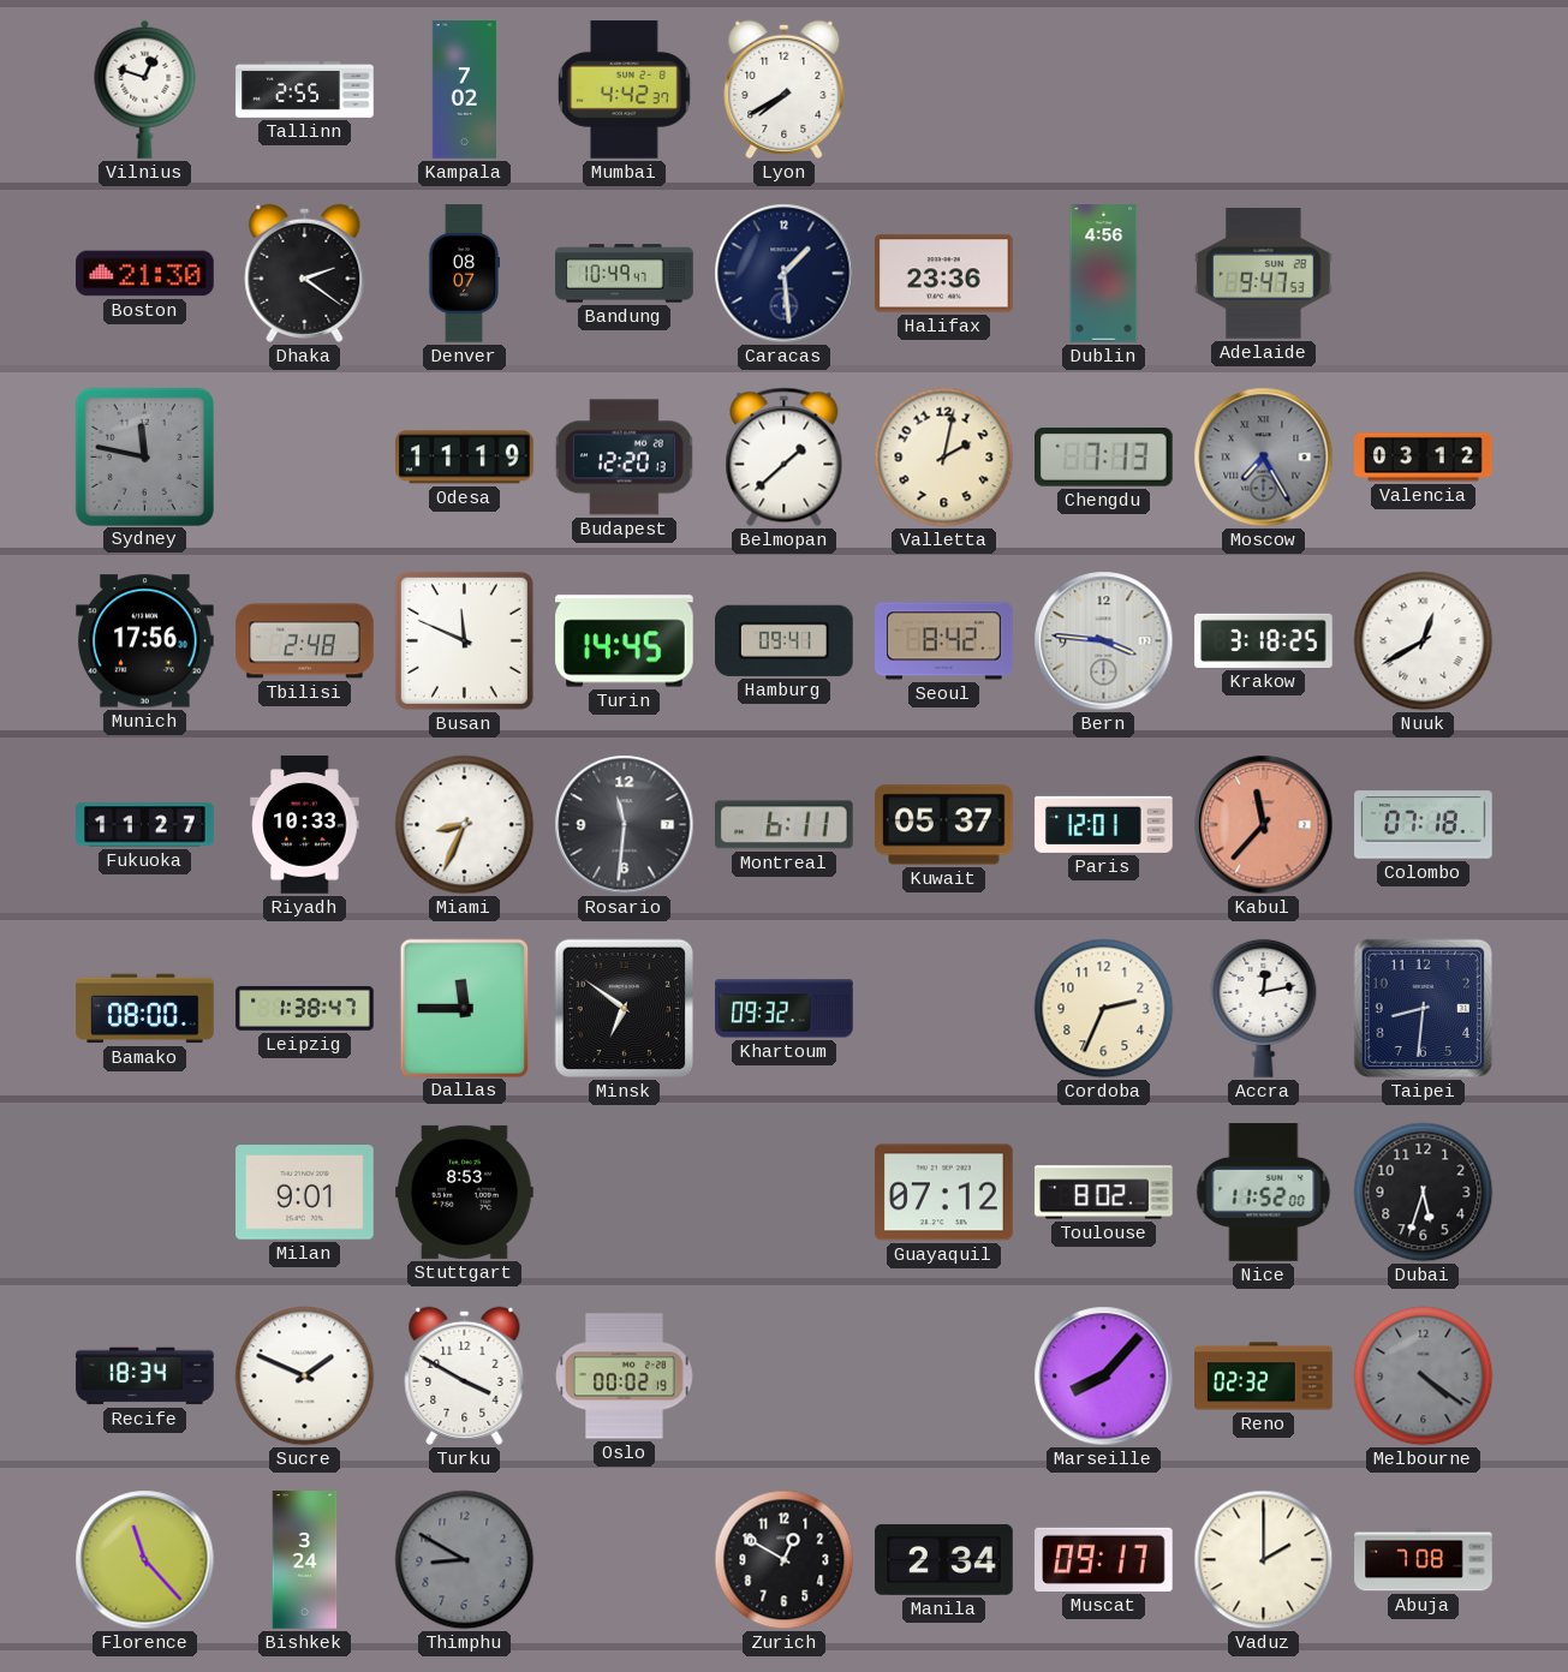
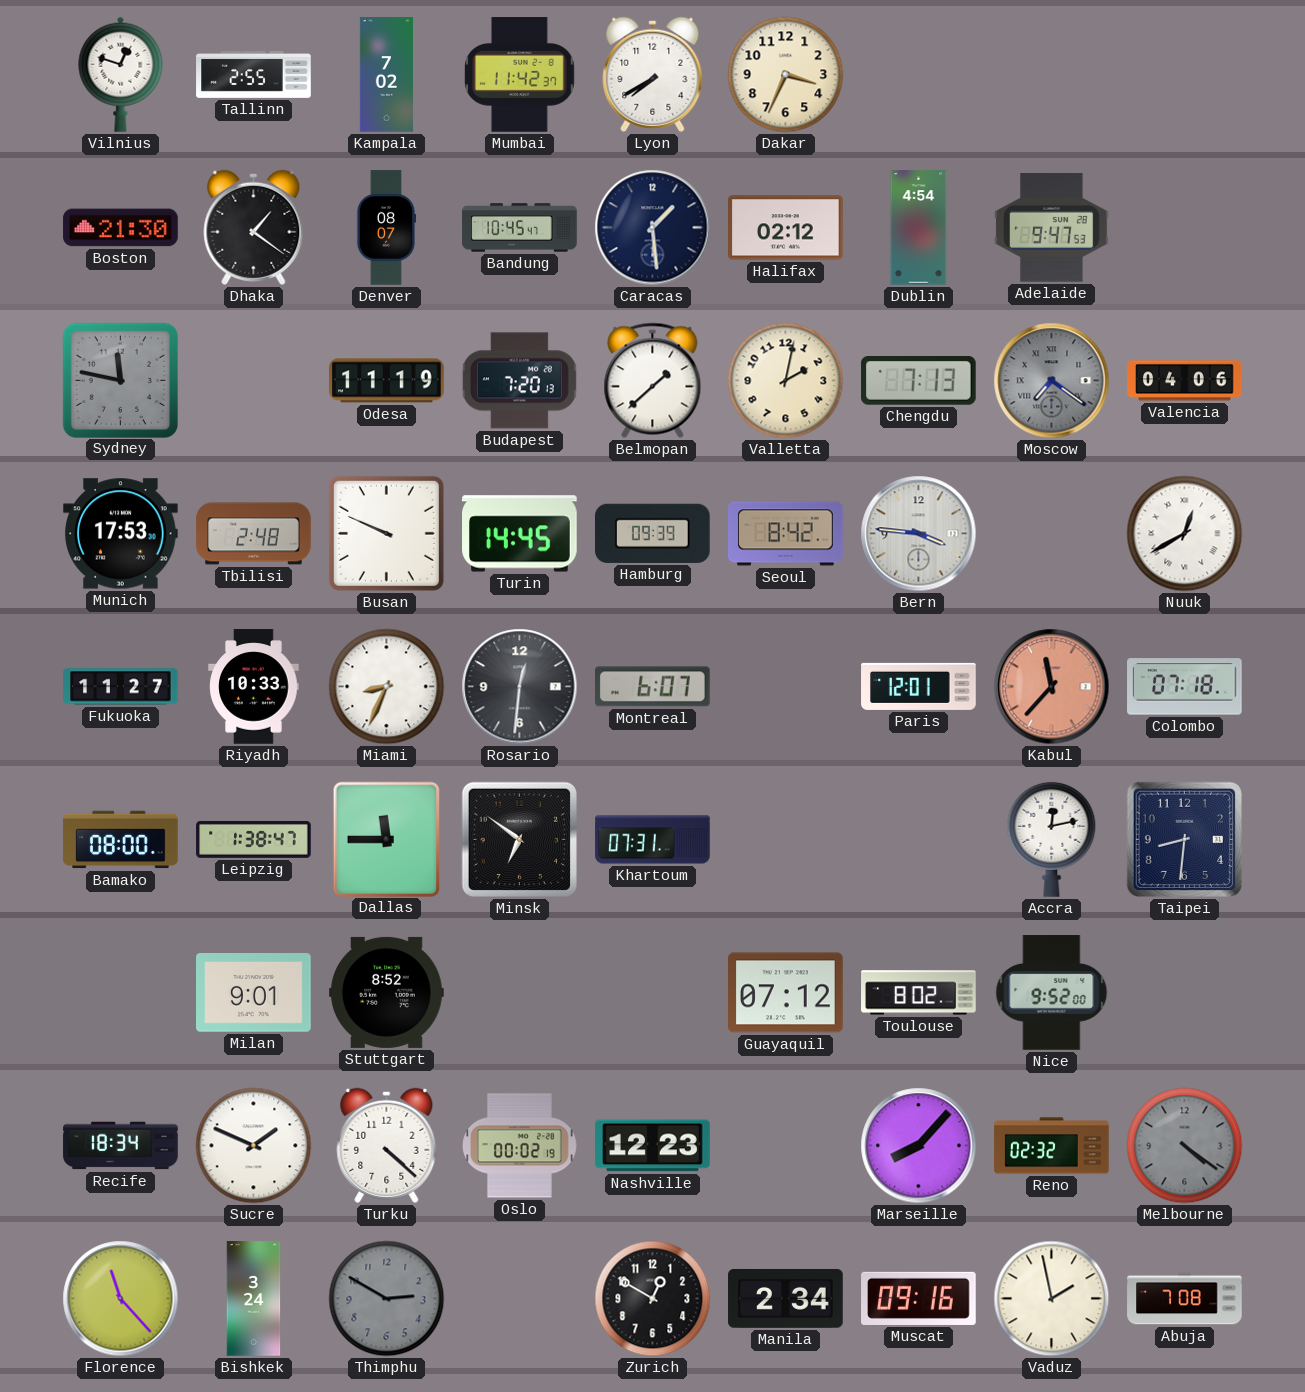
Mumbai: 4:42 -> 11:42 (520, 75)
Dakar: none -> 3:34 (786, 75)
Dhaka: 2:21 -> 1:21 (254, 227)
Bandung: 10:49 -> 10:45 (520, 228)
Halifax: 23:36 -> 02:12 (786, 228)
Dublin: 4:56 -> 4:54 (919, 228)
Budapest: 12:20 -> 7:20 (519, 381)
Moscow: 7:25 -> 7:21 (1052, 381)
Valencia: 03:12 -> 04:06 (1185, 381)
Munich: 17:56 -> 17:53 (121, 534)
Busan: 11:49 -> 9:49 (386, 533)
Hamburg: 09:41 -> 09:39 (653, 533)
Krakow: 3:18 -> none (1264, 640)
Rosario: 11:31 -> 12:31 (520, 687)
Montreal: 6:11 -> 6:07 (653, 687)
Kuwait: 05:37 -> none (944, 825)
Khartoum: 09:32 -> 07:31 (653, 840)
Cordoba: 2:34 -> none (1104, 1009)
Stuttgart: 8:53 -> 8:52 (387, 992)
Nice: 11:52 -> 9:52 (1052, 993)
Dubai: 5:33 -> none (1424, 1193)
Turku: 3:50 -> 4:22 (387, 1145)
Nashville: none -> 12:23 (653, 1146)
Thimphu: 8:50 -> 2:50 (387, 1299)
Muscat: 09:17 -> 09:16 (919, 1298)
Vaduz: 2:00 -> 1:58 (1052, 1299)
